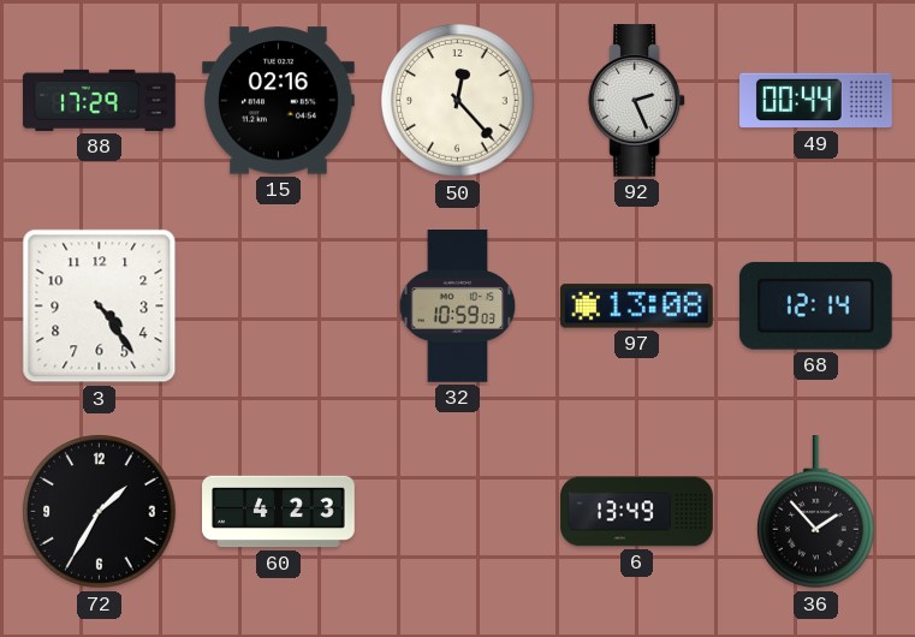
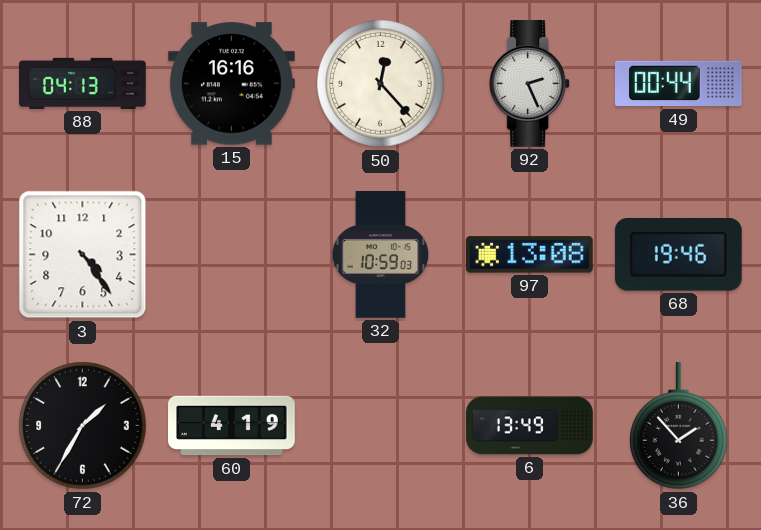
88: 17:29 -> 04:13 (83, 83)
15: 02:16 -> 16:16 (232, 84)
68: 12:14 -> 19:46 (678, 254)
60: 4:23 -> 4:19 (232, 426)
